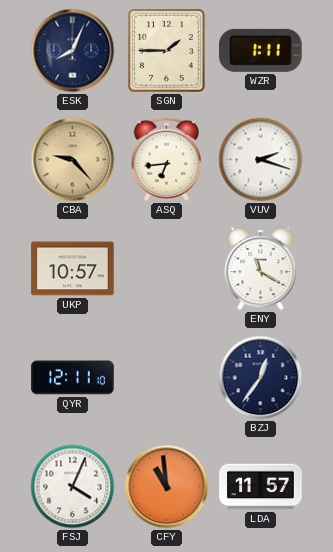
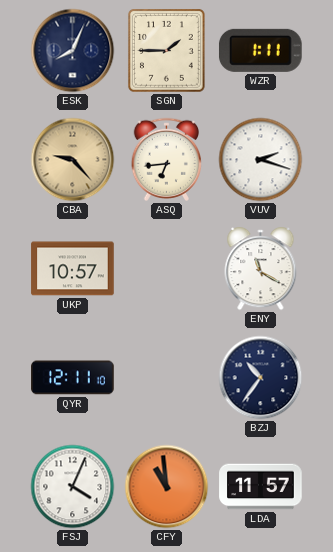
BZJ: 12:36 -> 10:36 (261, 378)
